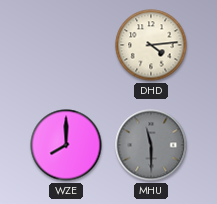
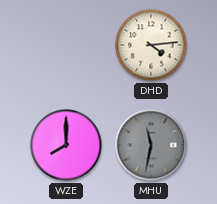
MHU: 11:30 -> 11:32 (151, 145)
